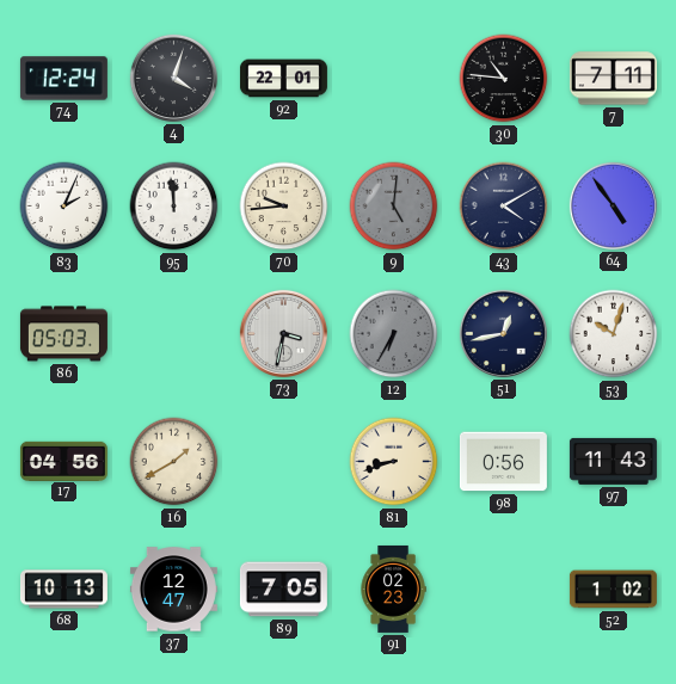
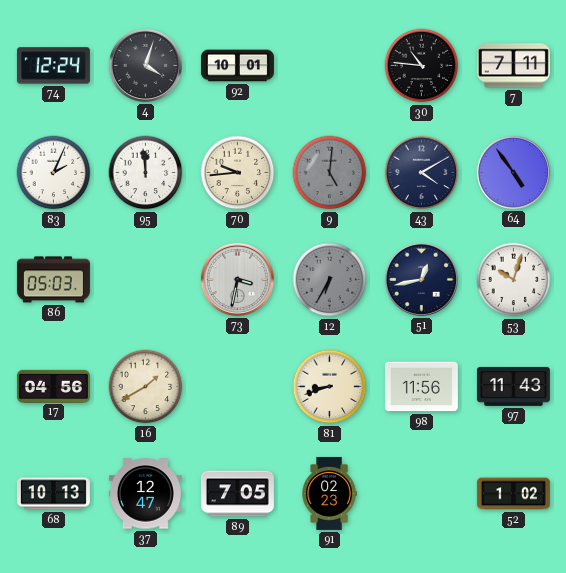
92: 22:01 -> 10:01 (237, 66)
98: 0:56 -> 11:56 (421, 387)
